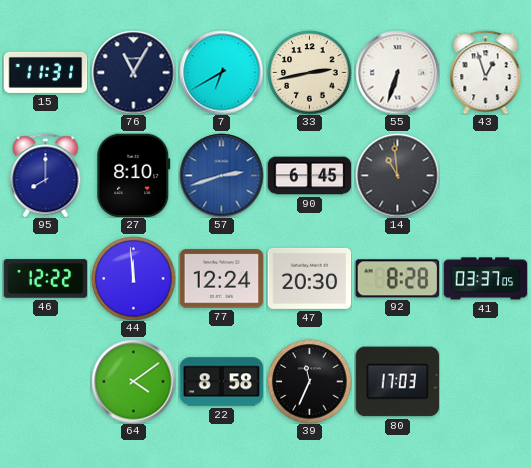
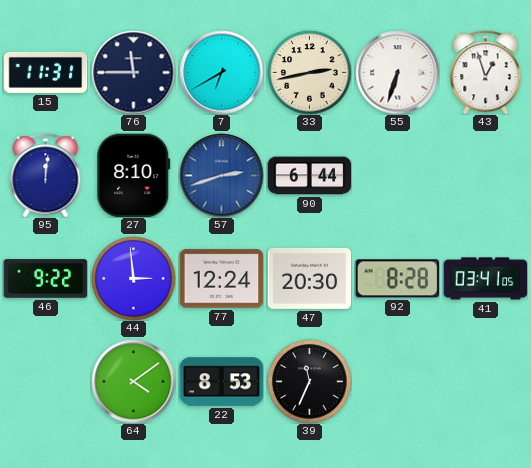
76: 11:05 -> 11:45 (133, 72)
95: 8:00 -> 12:01 (46, 175)
90: 6:45 -> 6:44 (309, 176)
14: 10:59 -> none (397, 175)
46: 12:22 -> 9:22 (45, 279)
44: 11:59 -> 2:59 (133, 278)
41: 03:37 -> 03:41 (485, 279)
22: 8:58 -> 8:53 (221, 382)
80: 17:03 -> none (397, 382)
